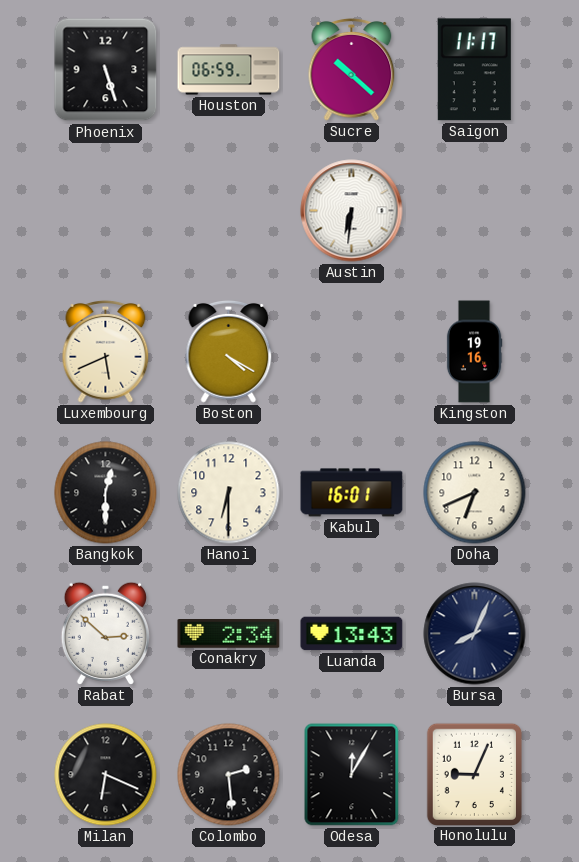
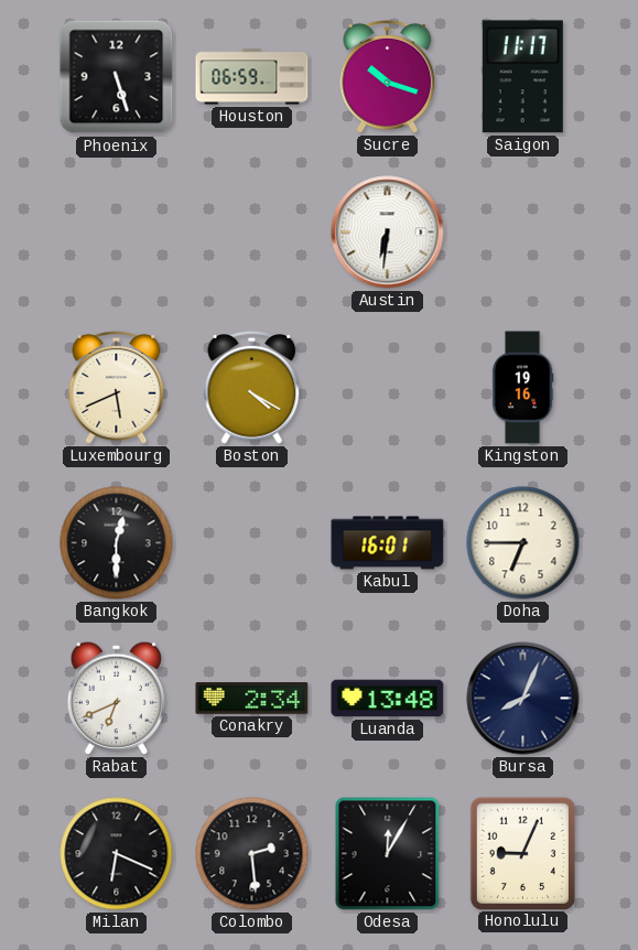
Sucre: 10:22 -> 10:18 (388, 76)
Hanoi: 6:30 -> none (229, 493)
Doha: 6:41 -> 6:45 (523, 543)
Rabat: 2:52 -> 6:41 (116, 698)
Luanda: 13:43 -> 13:48 (388, 699)
